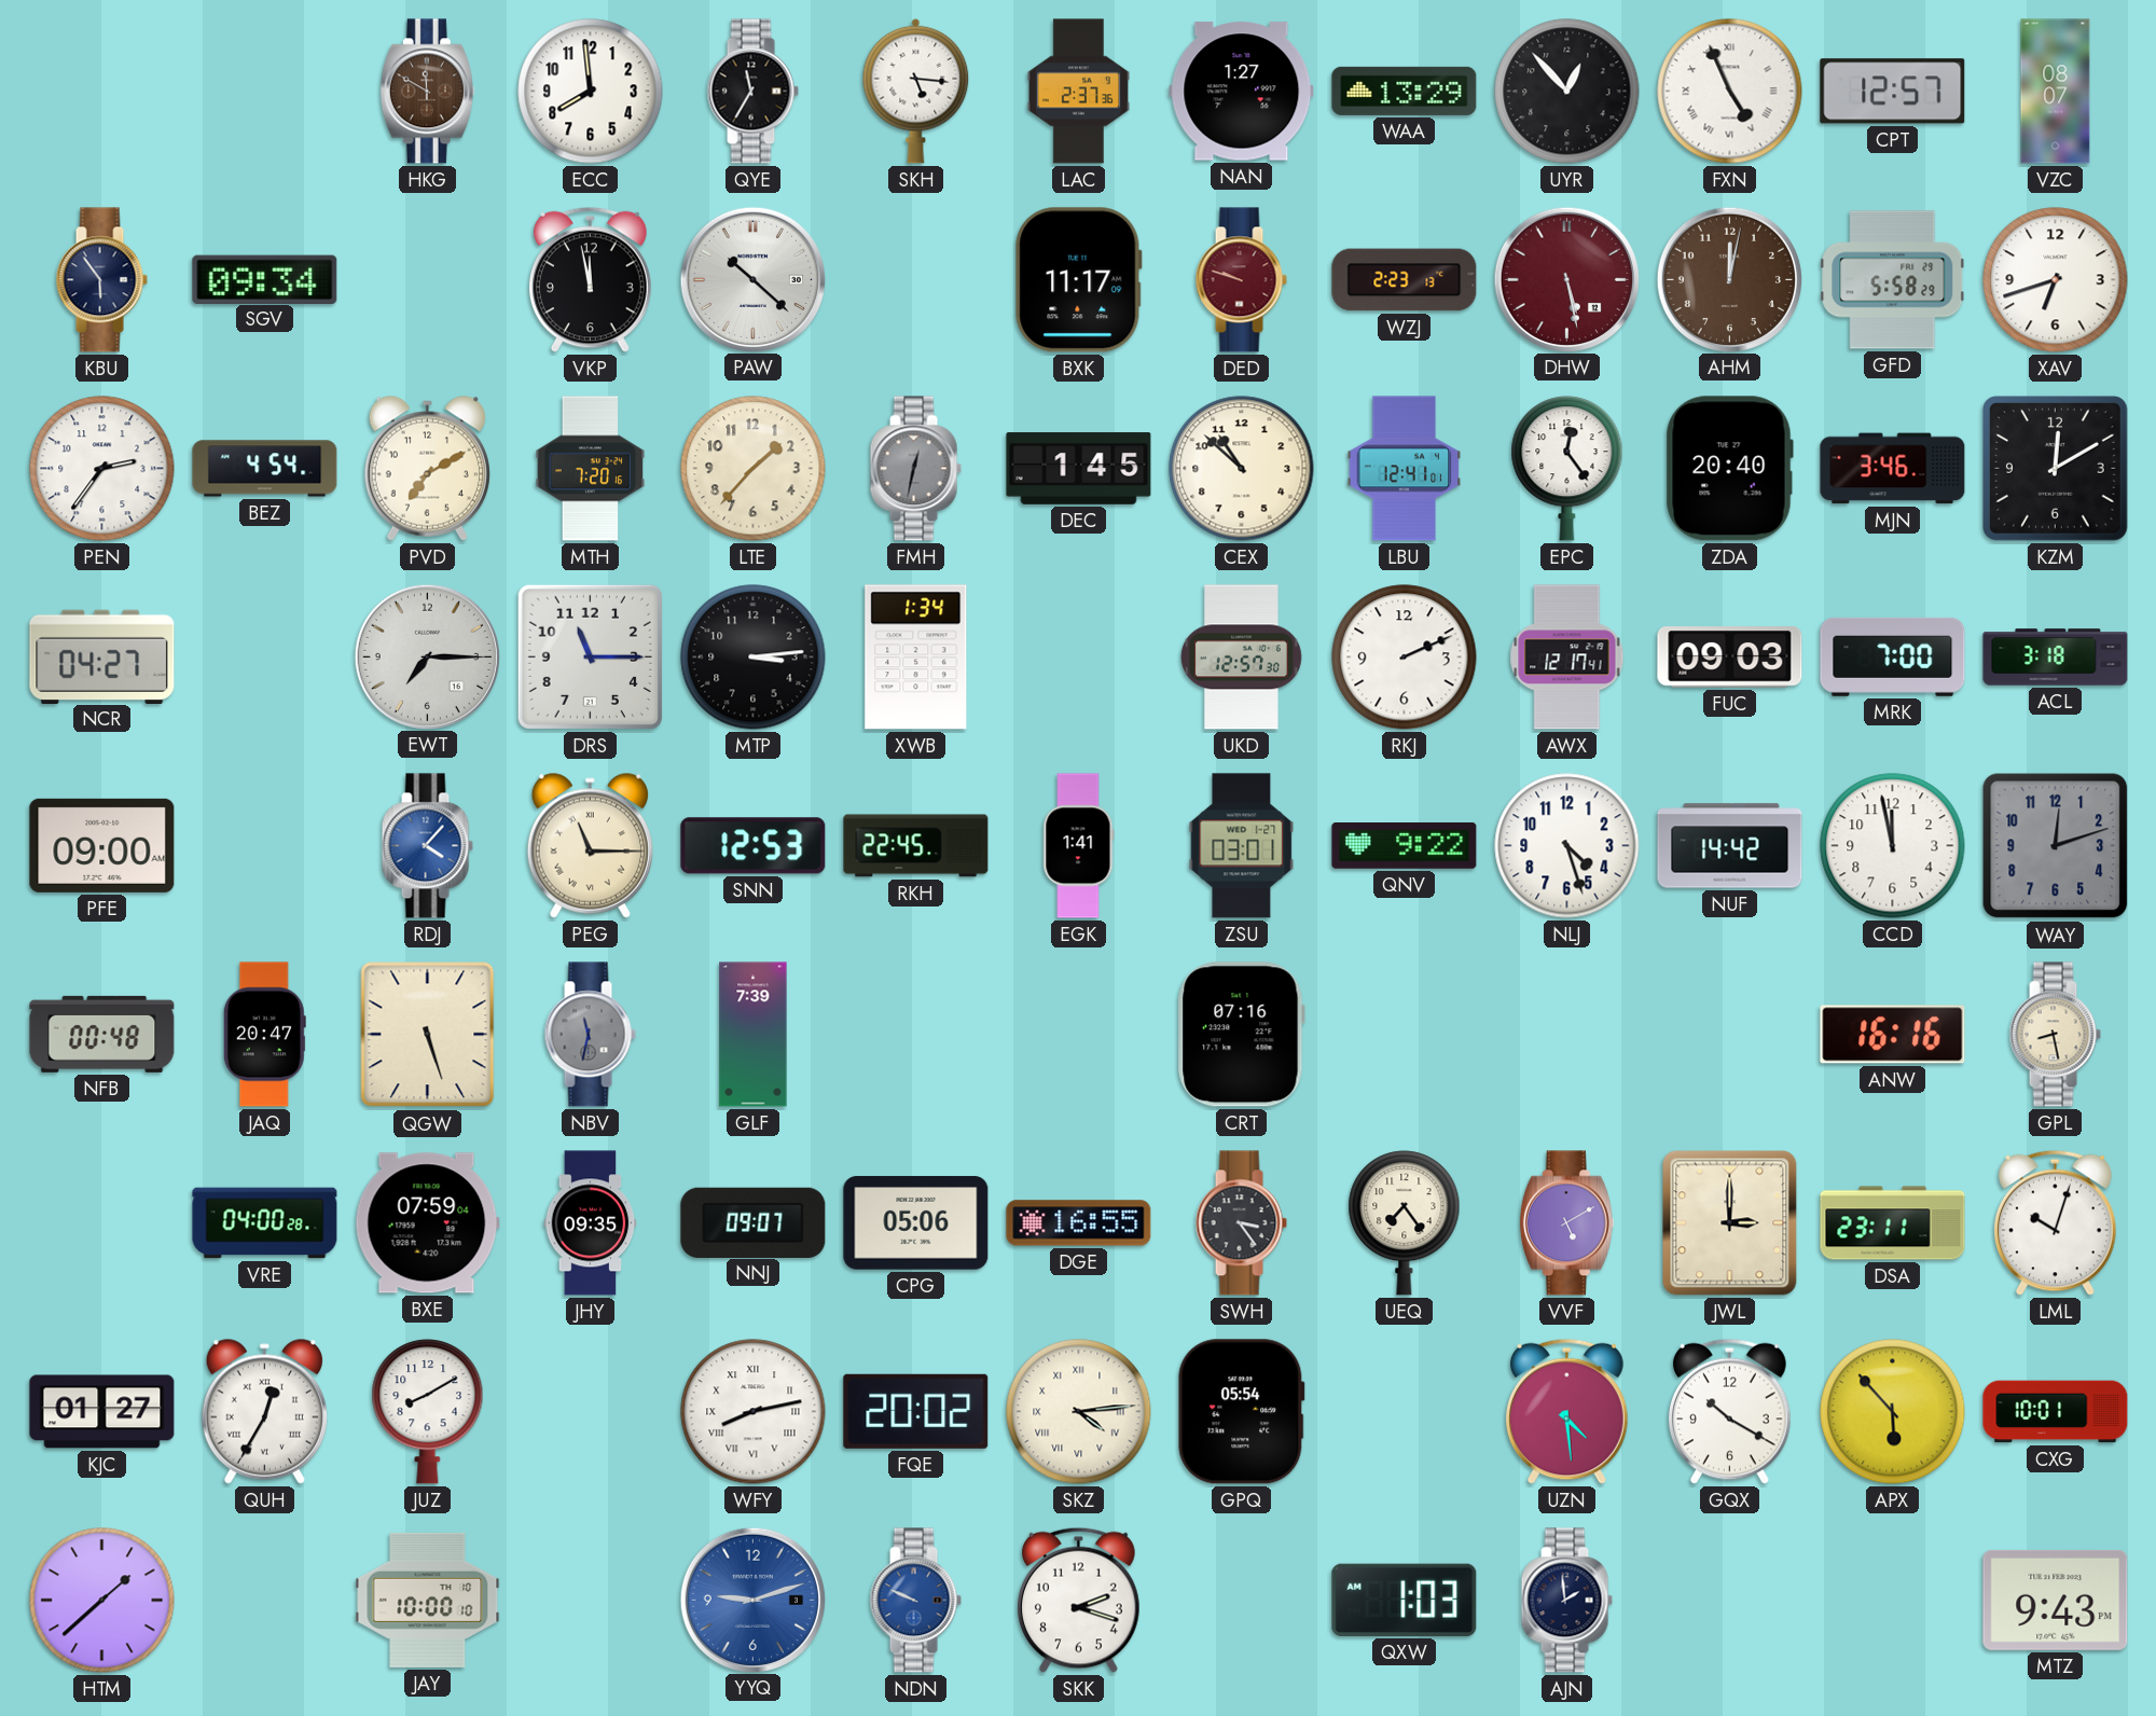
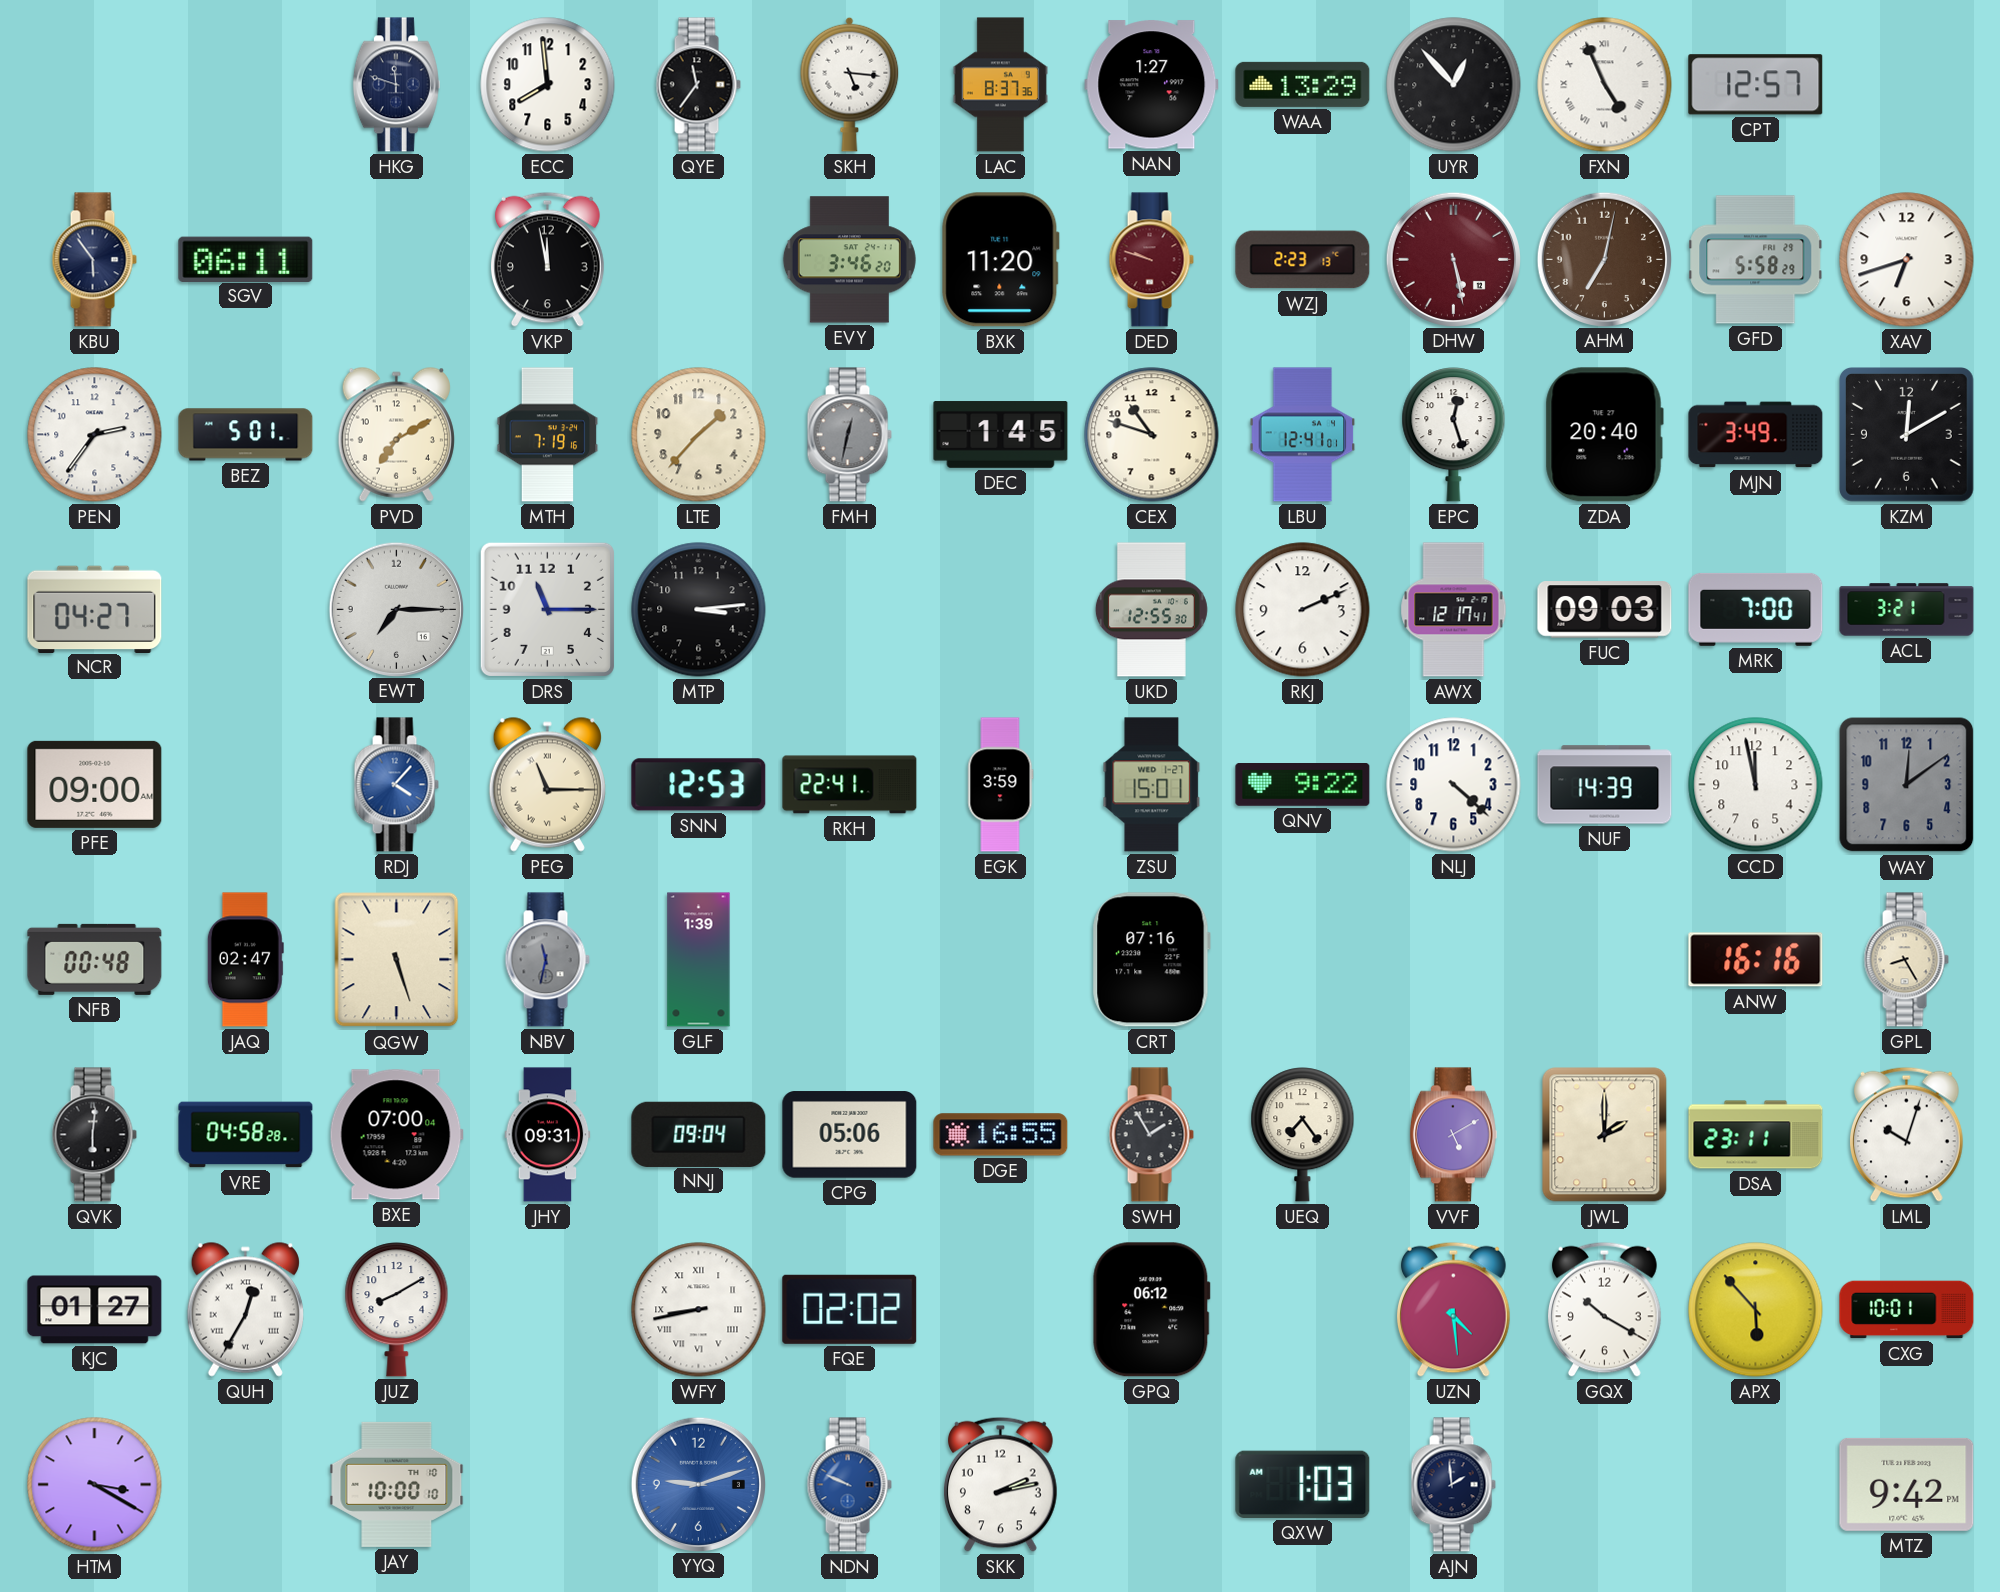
HKG: 11:50 -> 11:48 (396, 85)
HKG dial: brown -> navy (396, 85)
QYE: 11:35 -> 11:36 (698, 85)
LAC: 2:37 -> 8:37 (1000, 85)
VZC: 08:07 -> none (2056, 92)
SGV: 09:34 -> 06:11 (246, 259)
PAW: 10:22 -> none (752, 279)
EVY: none -> 3:46 (849, 260)
BXK: 11:17 -> 11:20 (1001, 260)
AHM: 12:02 -> 7:02 (1604, 259)
BEZ: 4:54 -> 5:01 (246, 435)
MTH: 7:20 -> 7:19 (548, 435)
CEX: 10:52 -> 10:48 (1152, 435)
EPC: 12:24 -> 12:27 (1454, 435)
MJN: 3:46 -> 3:49 (1756, 435)
XWB: 1:34 -> none (916, 658)
UKD: 12:57 -> 12:55 (1151, 610)
ACL: 3:18 -> 3:21 (1907, 610)
RKH: 22:45 -> 22:41 (850, 785)
EGK: 1:41 -> 3:59 (1001, 785)
ZSU: 03:01 -> 15:01 (1152, 785)
NLJ: 4:27 -> 4:22 (1454, 785)
NUF: 14:42 -> 14:39 (1605, 785)
WAY: 12:12 -> 12:09 (1907, 785)
JAQ: 20:47 -> 02:47 (245, 960)
GLF: 7:39 -> 1:39 (699, 960)
GPL: 8:28 -> 8:25 (1906, 960)
QVK: none -> 6:01 (94, 1135)
VRE: 04:00 -> 04:58 (246, 1135)
BXE: 07:59 -> 07:00 (396, 1135)
JHY: 09:35 -> 09:31 (548, 1135)
NNJ: 09:07 -> 09:04 (699, 1134)
SWH: 3:24 -> 1:55 (1151, 1135)
JWL: 3:00 -> 2:00 (1605, 1135)
WFY: 8:13 -> 8:43 (699, 1310)
FQE: 20:02 -> 02:02 (850, 1309)
SKZ: 4:14 -> none (1079, 1412)
GPQ: 05:54 -> 06:12 (1152, 1310)
HTM: 1:38 -> 3:20 (95, 1485)
SKK: 2:18 -> 2:13 (1000, 1484)
MTZ: 9:43 -> 9:42 (1907, 1484)
